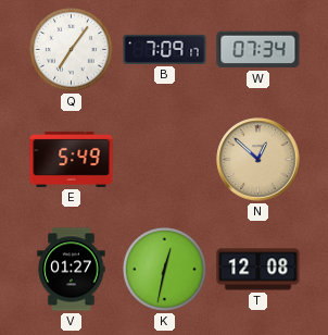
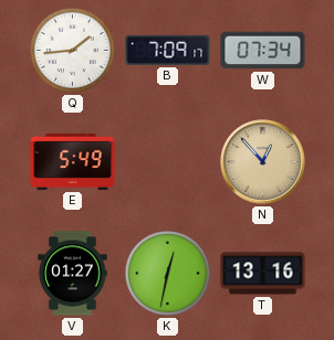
Q: 7:06 -> 1:44 (72, 50)
N: 12:52 -> 12:53 (263, 162)
T: 12:08 -> 13:16 (263, 274)
